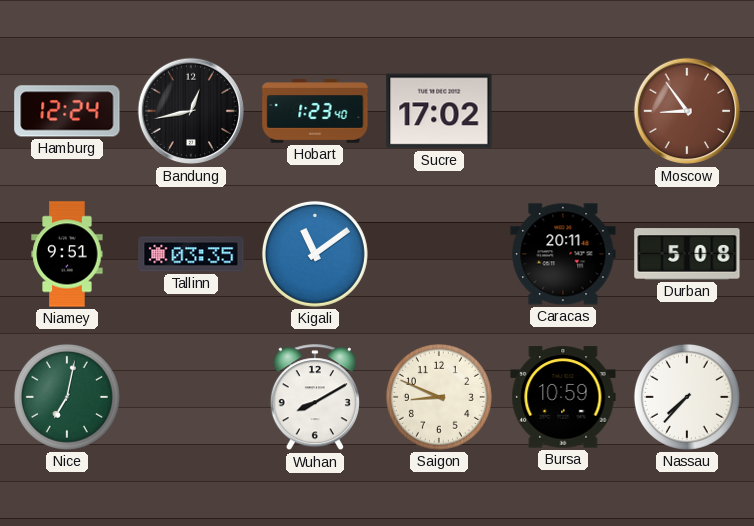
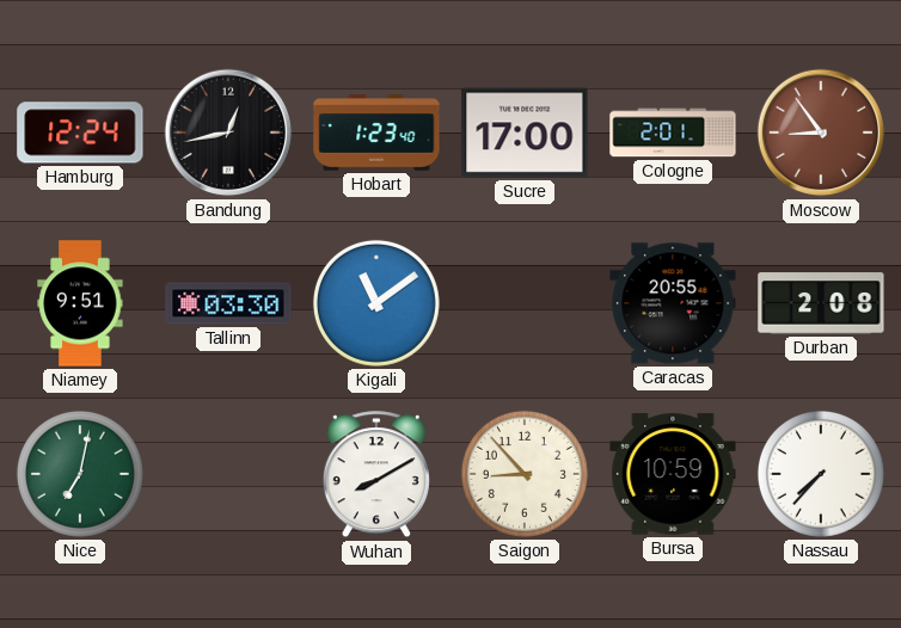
Sucre: 17:02 -> 17:00 (525, 133)
Cologne: none -> 2:01 (673, 133)
Tallinn: 03:35 -> 03:30 (228, 303)
Caracas: 20:11 -> 20:55 (673, 303)
Durban: 5:08 -> 2:08 (821, 303)
Saigon: 8:49 -> 8:53 (525, 474)
